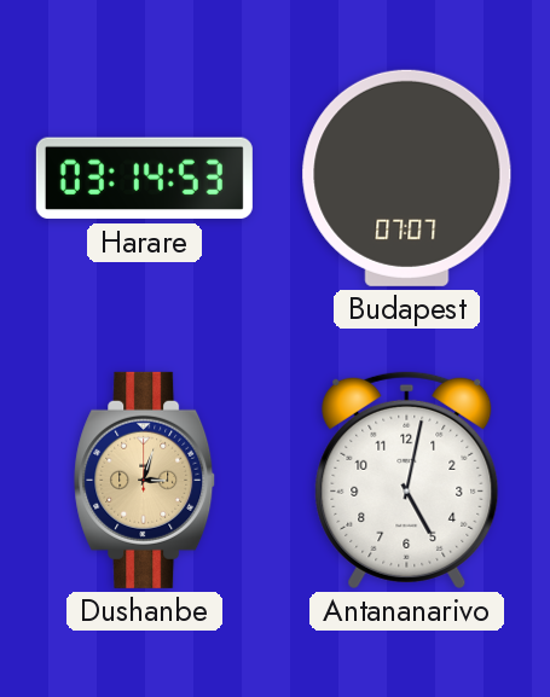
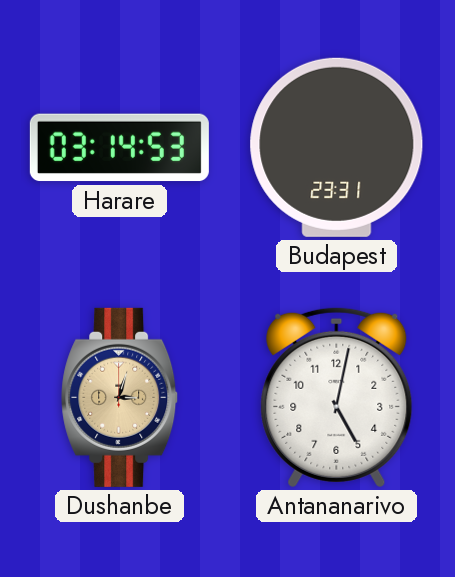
Budapest: 07:07 -> 23:31 (337, 147)
